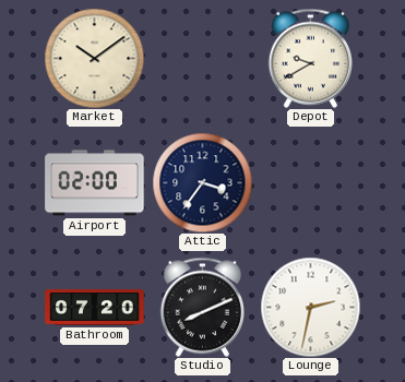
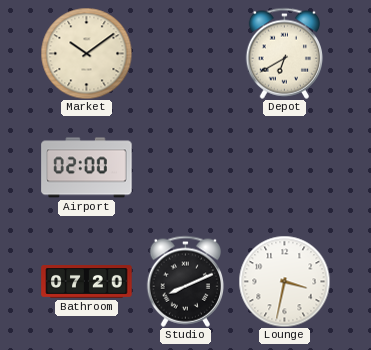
Depot: 9:40 -> 6:40 (284, 53)
Attic: 3:36 -> none (202, 182)
Lounge: 2:32 -> 3:32 (284, 281)
